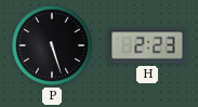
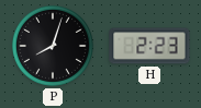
P: 5:27 -> 8:03 (53, 46)
